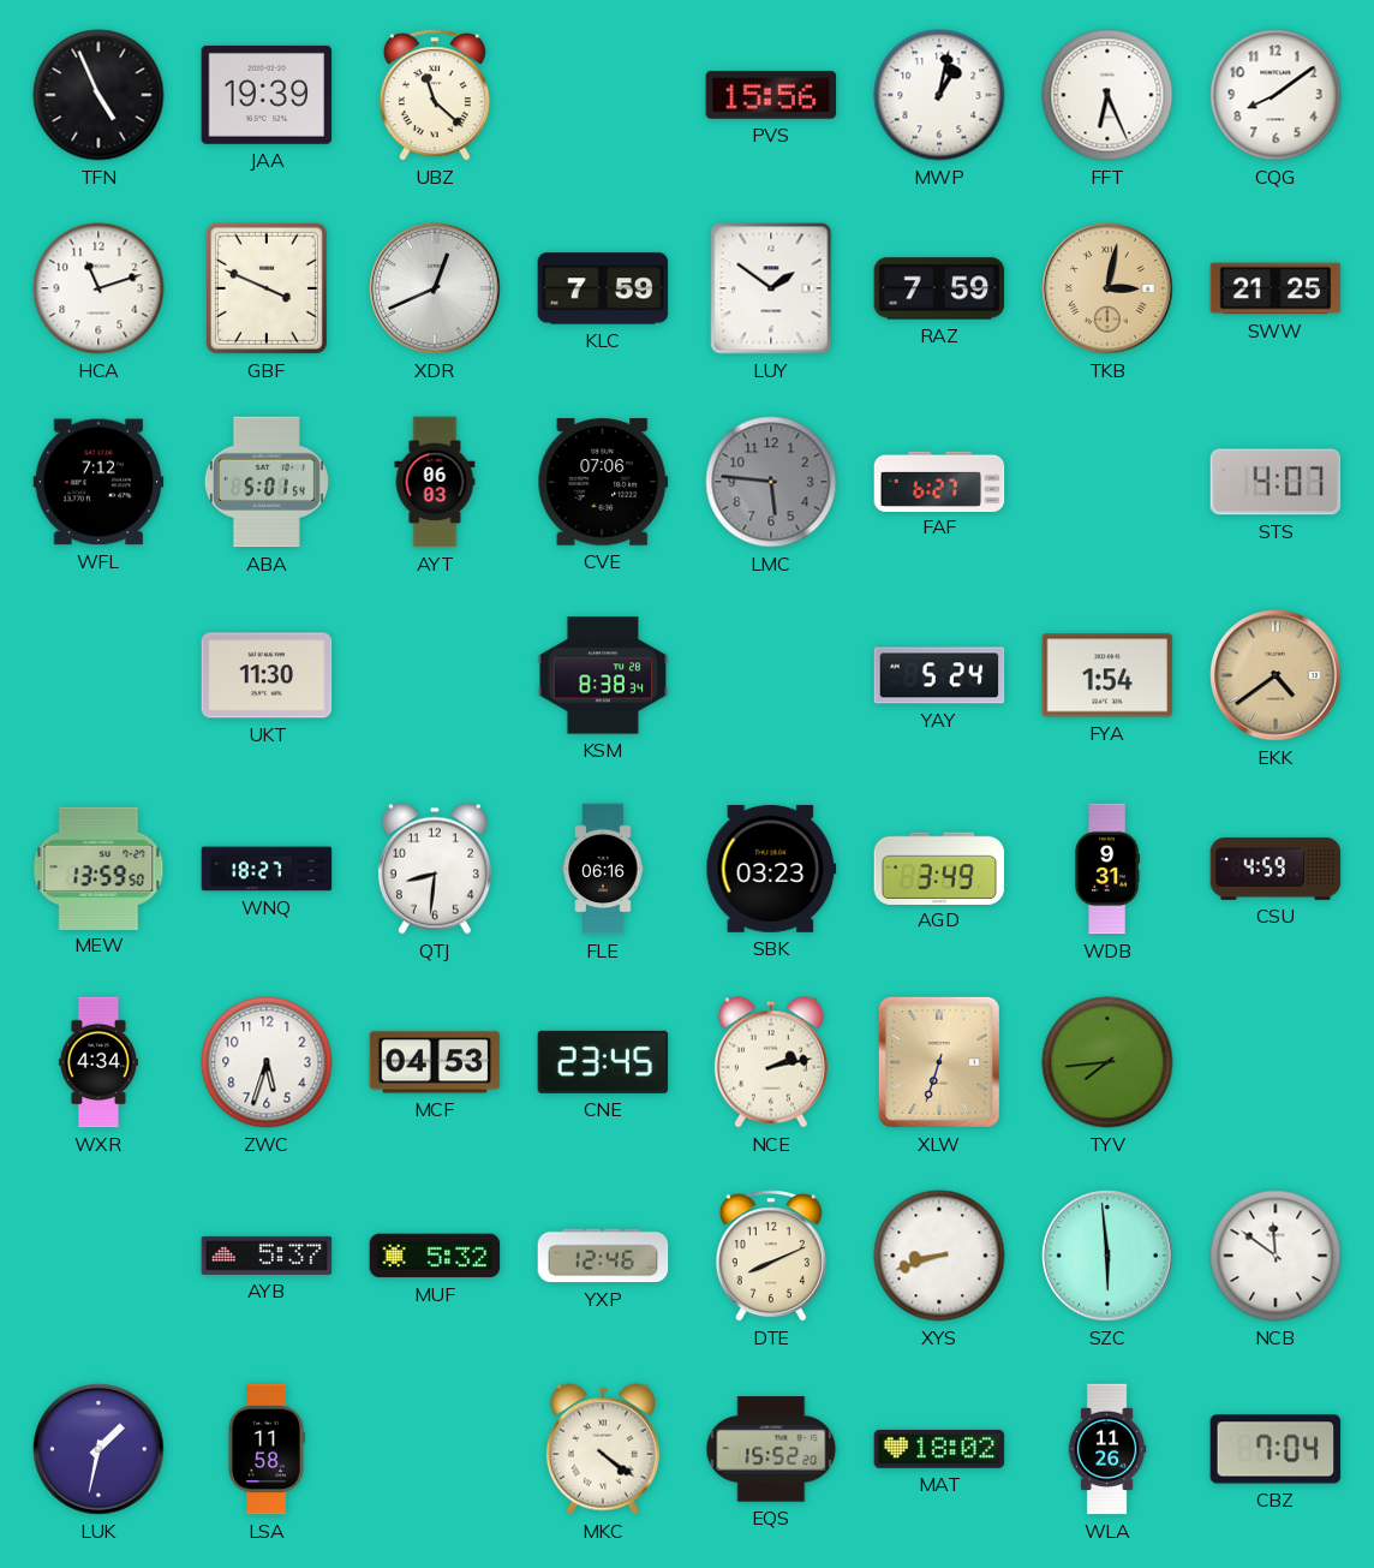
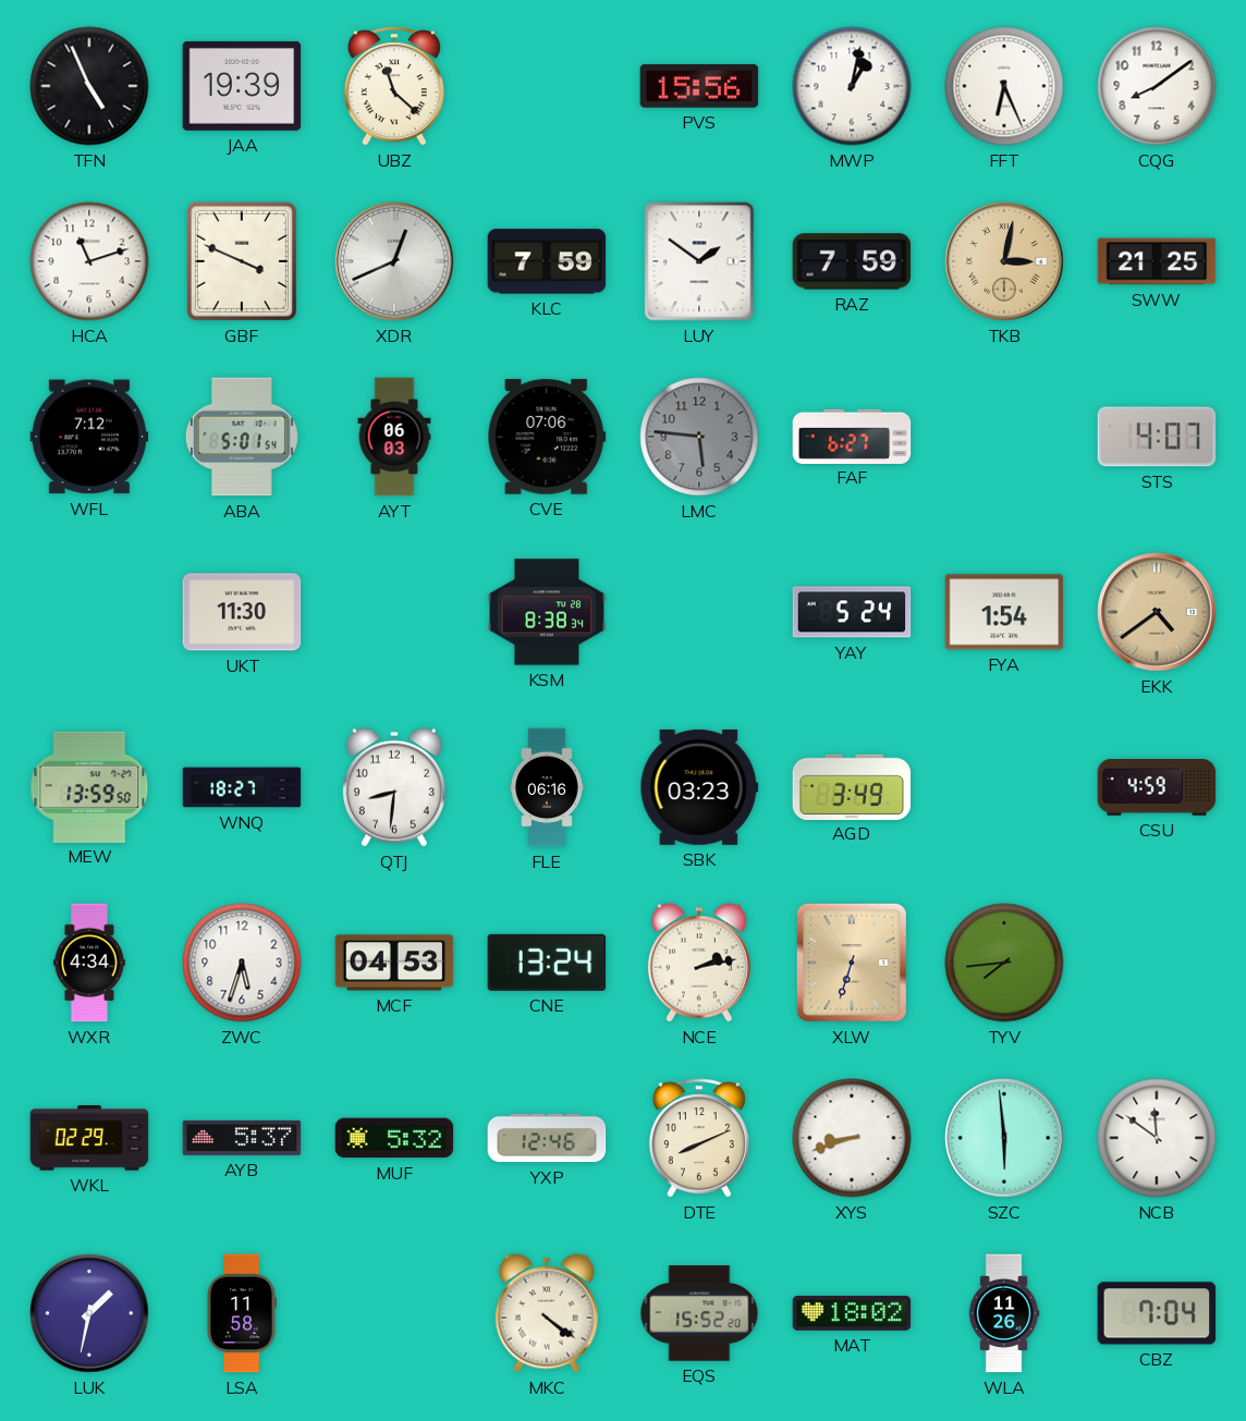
WDB: 9:31 -> none (1107, 869)
CNE: 23:45 -> 13:24 (547, 963)
WKL: none -> 02:29 (89, 1138)
